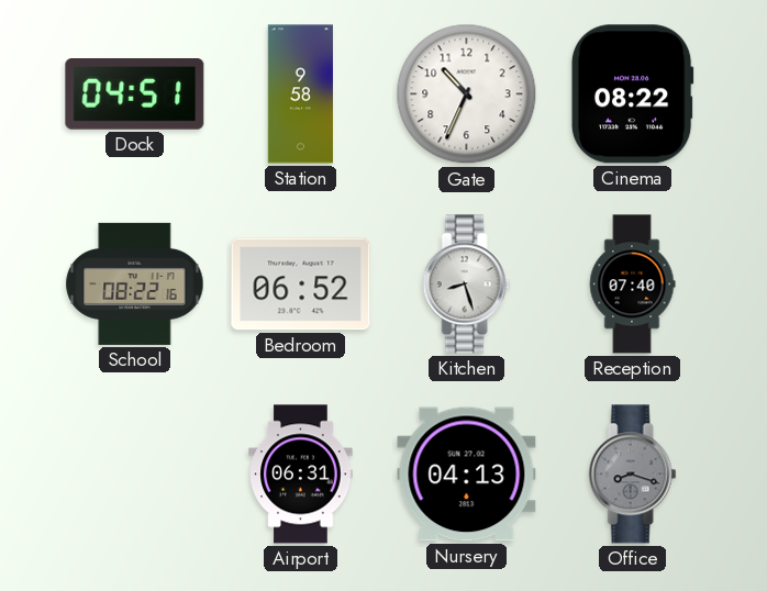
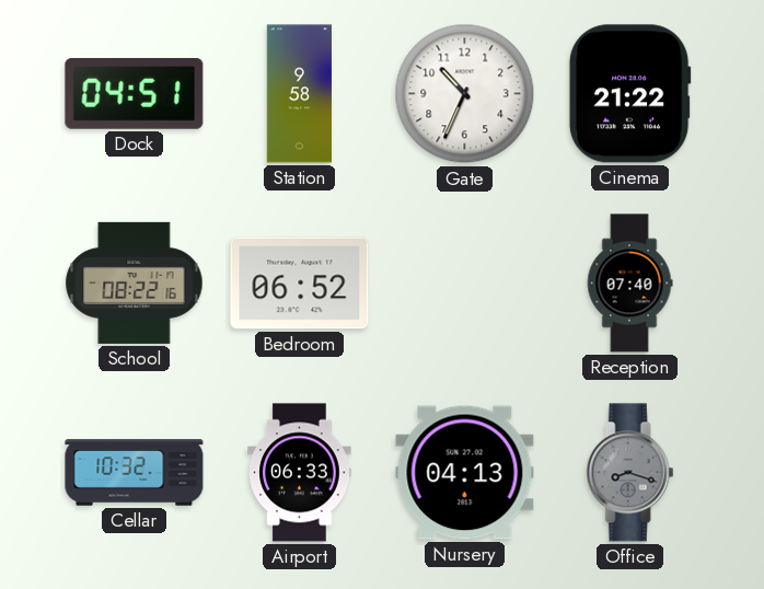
Cinema: 08:22 -> 21:22 (629, 94)
Kitchen: 8:27 -> none (467, 285)
Cellar: none -> 10:32 (135, 473)
Airport: 06:31 -> 06:33 (300, 473)
